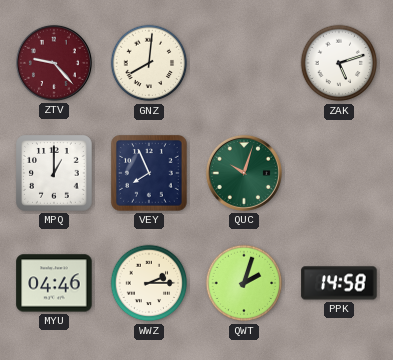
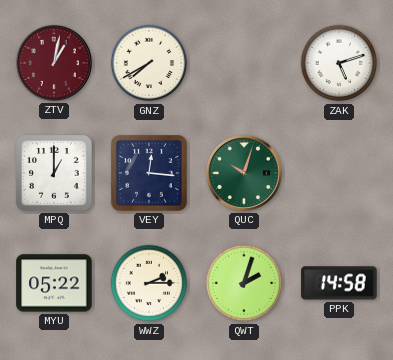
ZTV: 9:23 -> 1:02 (54, 63)
GNZ: 8:01 -> 7:40 (149, 63)
VEY: 7:56 -> 12:16 (150, 174)
MYU: 04:46 -> 05:22 (54, 283)
